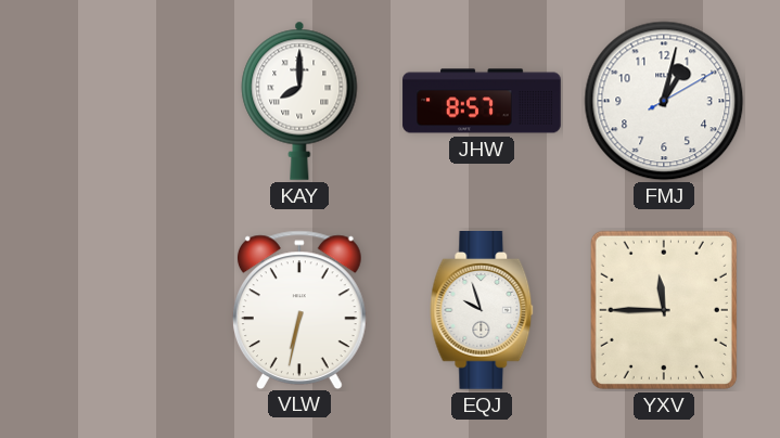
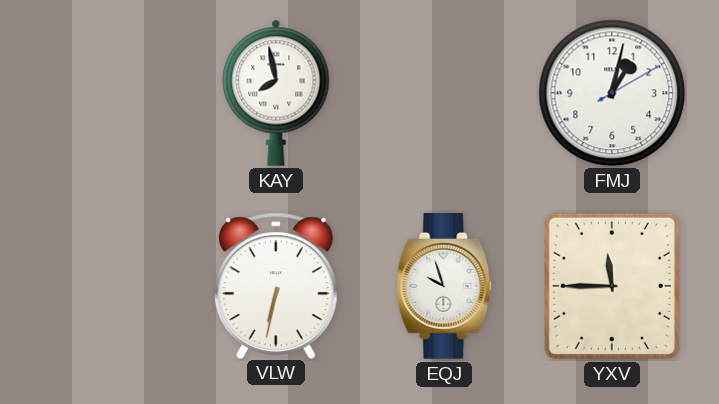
KAY: 8:00 -> 7:58 (276, 93)
JHW: 8:57 -> none (482, 101)
